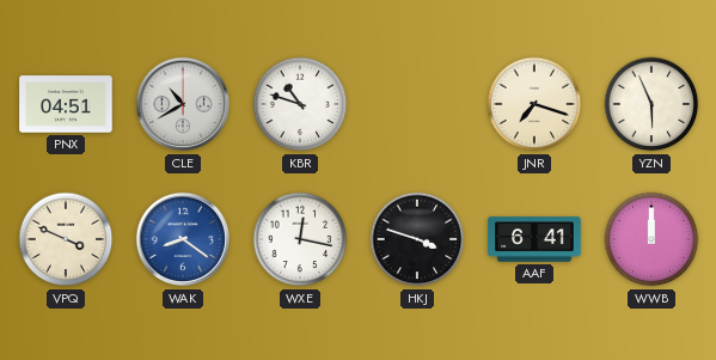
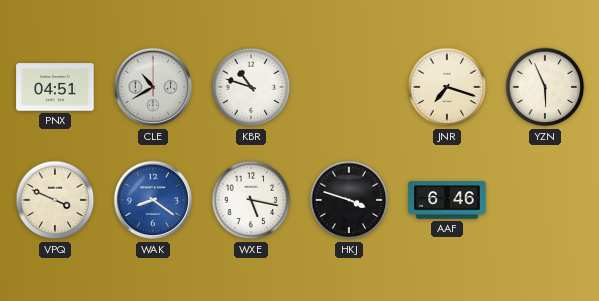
WXE: 12:17 -> 5:17 (251, 200)
AAF: 6:41 -> 6:46 (447, 200)
WWB: 12:00 -> none (651, 239)
